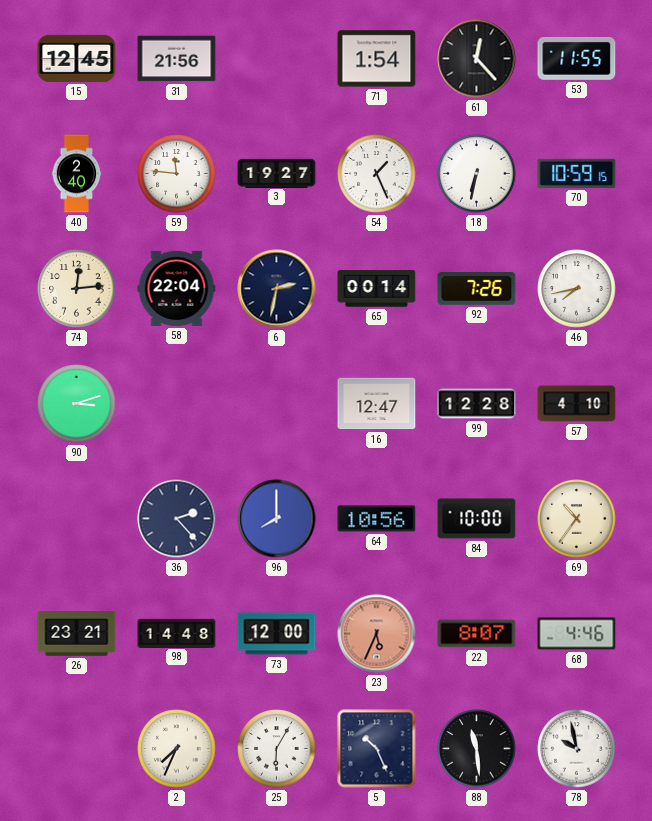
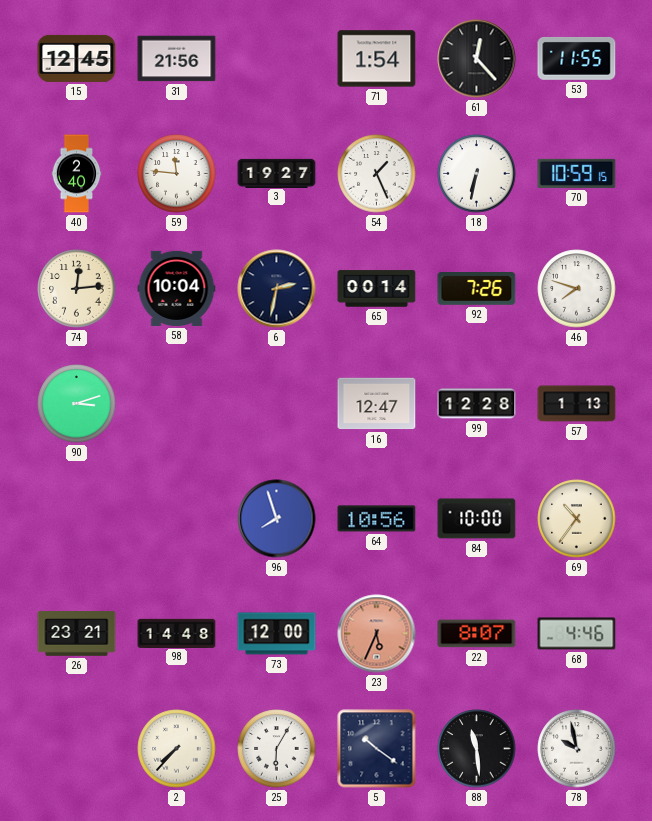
58: 22:04 -> 10:04 (177, 288)
46: 7:43 -> 7:48 (577, 289)
57: 4:10 -> 1:13 (577, 404)
36: 2:23 -> none (177, 519)
96: 8:00 -> 7:57 (277, 519)
2: 7:34 -> 7:37 (177, 749)
5: 10:26 -> 10:21 (377, 749)
